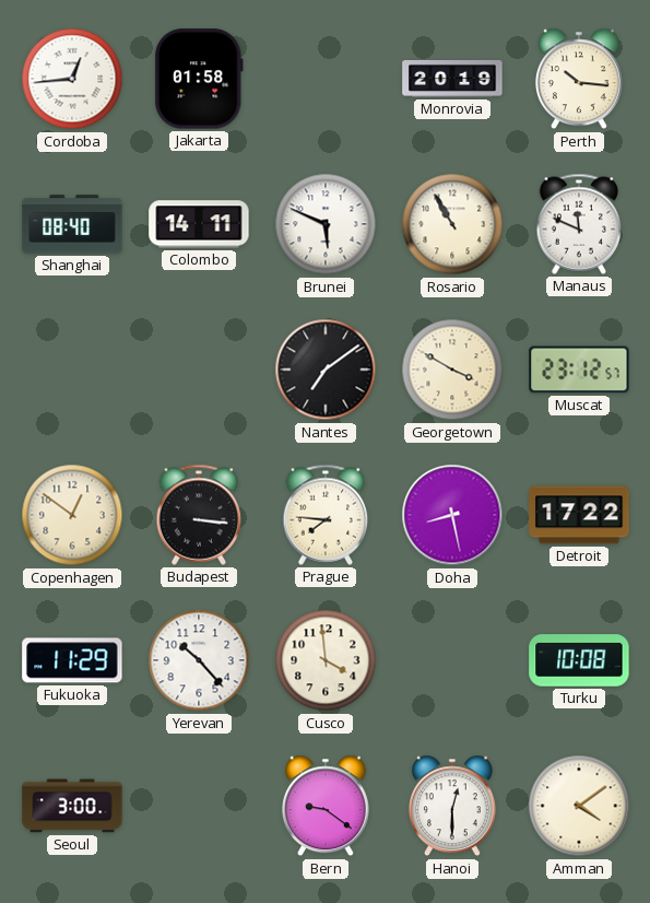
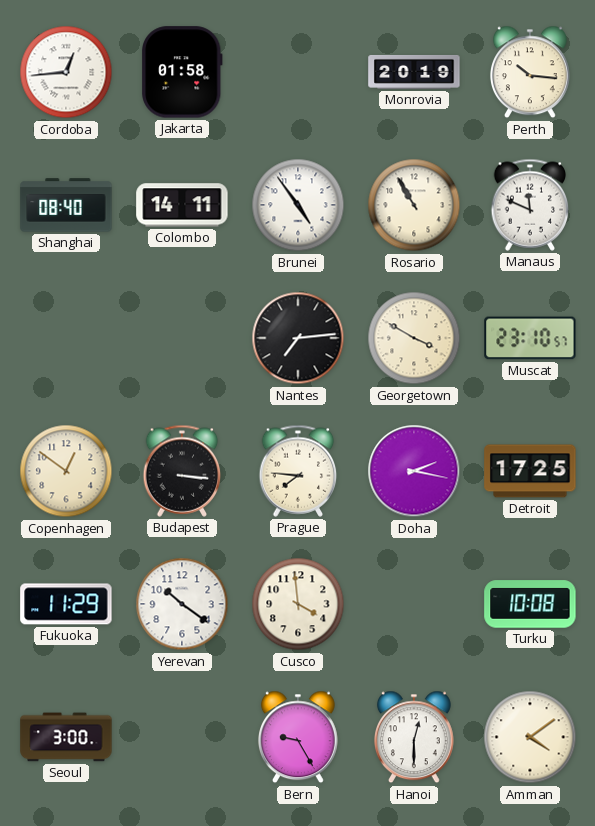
Brunei: 5:49 -> 4:54 (298, 205)
Nantes: 7:09 -> 7:14 (298, 338)
Muscat: 23:12 -> 23:10 (530, 338)
Doha: 8:28 -> 2:17 (414, 471)
Detroit: 17:22 -> 17:25 (530, 471)
Yerevan: 10:23 -> 10:21 (182, 604)
Bern: 9:21 -> 9:25 (298, 737)
